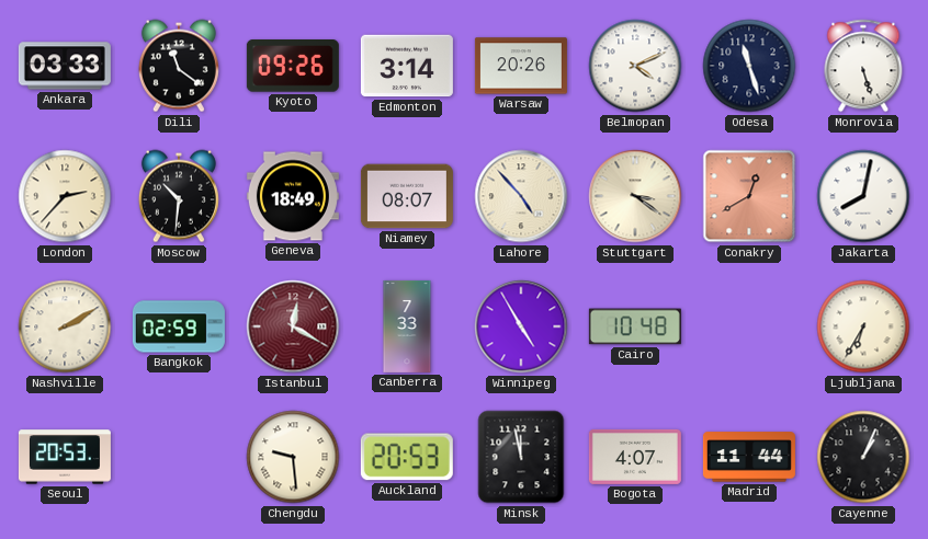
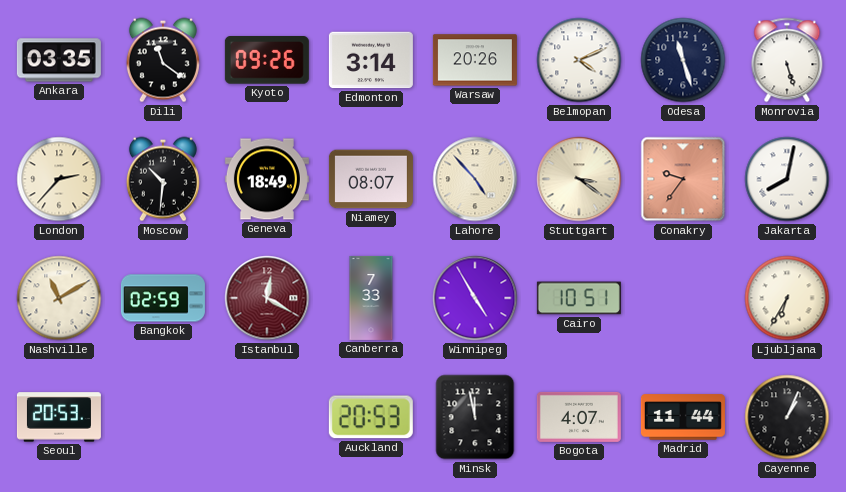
Ankara: 03:33 -> 03:35 (59, 60)
Conakry: 12:40 -> 9:36 (683, 179)
Nashville: 2:10 -> 11:10 (59, 298)
Cairo: 10:48 -> 10:51 (579, 298)
Chengdu: 9:29 -> none (293, 457)
